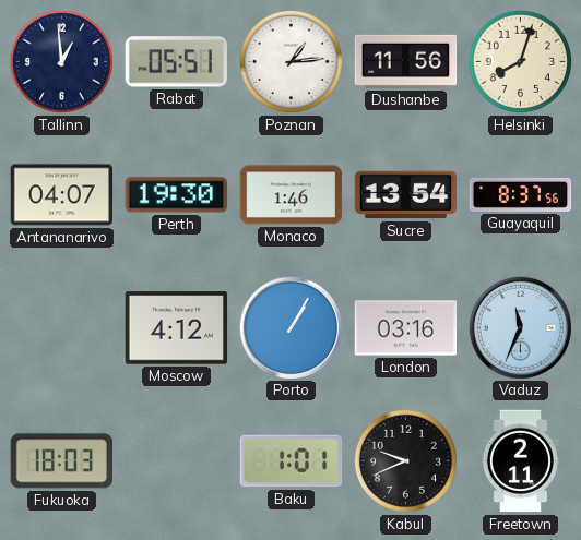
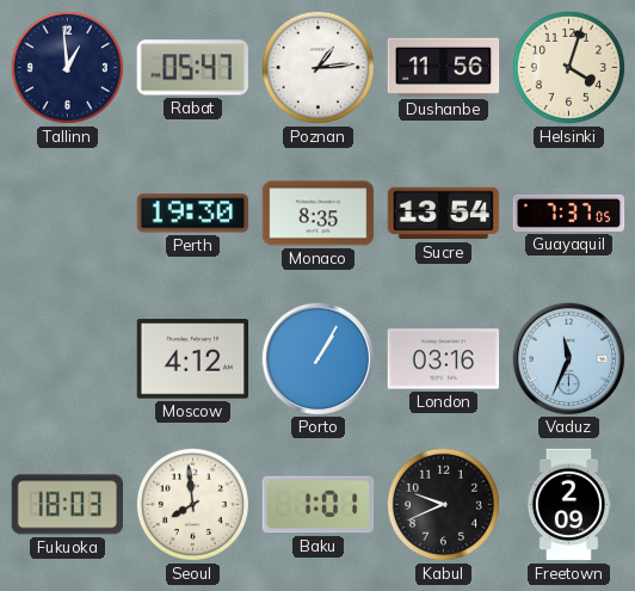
Rabat: 05:51 -> 05:47 (192, 68)
Helsinki: 8:03 -> 4:03 (568, 67)
Antananarivo: 04:07 -> none (62, 195)
Monaco: 1:46 -> 8:35 (319, 214)
Guayaquil: 8:37 -> 7:37 (569, 213)
Seoul: none -> 7:59 (192, 504)
Freetown: 2:11 -> 2:09 (568, 505)
